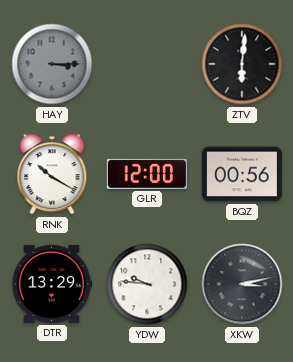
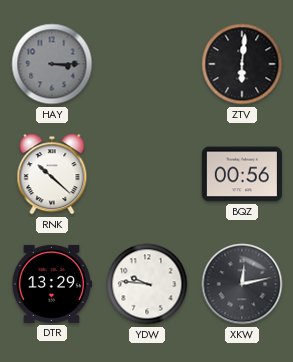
RNK: 10:20 -> 10:22 (52, 174)
GLR: 12:00 -> none (147, 174)
XKW: 3:13 -> 12:13 (242, 284)
